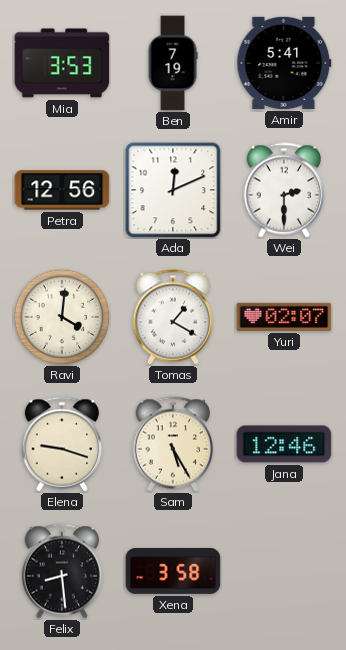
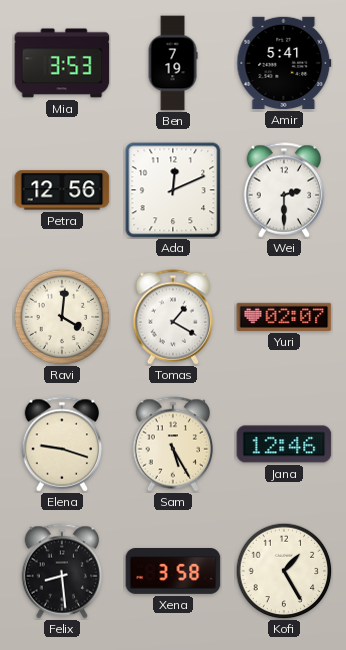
Kofi: none -> 1:25 (284, 571)
